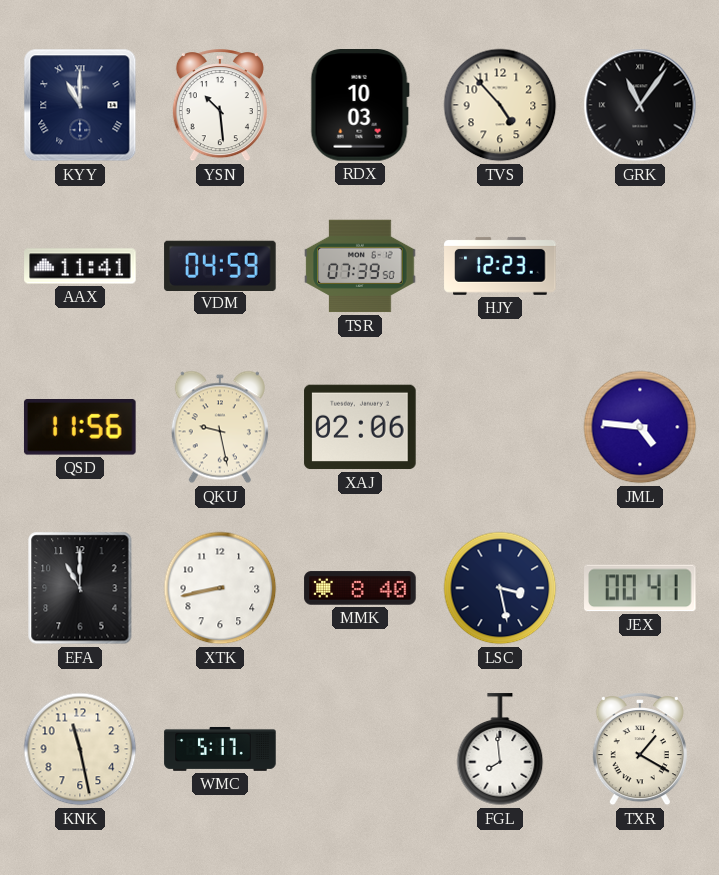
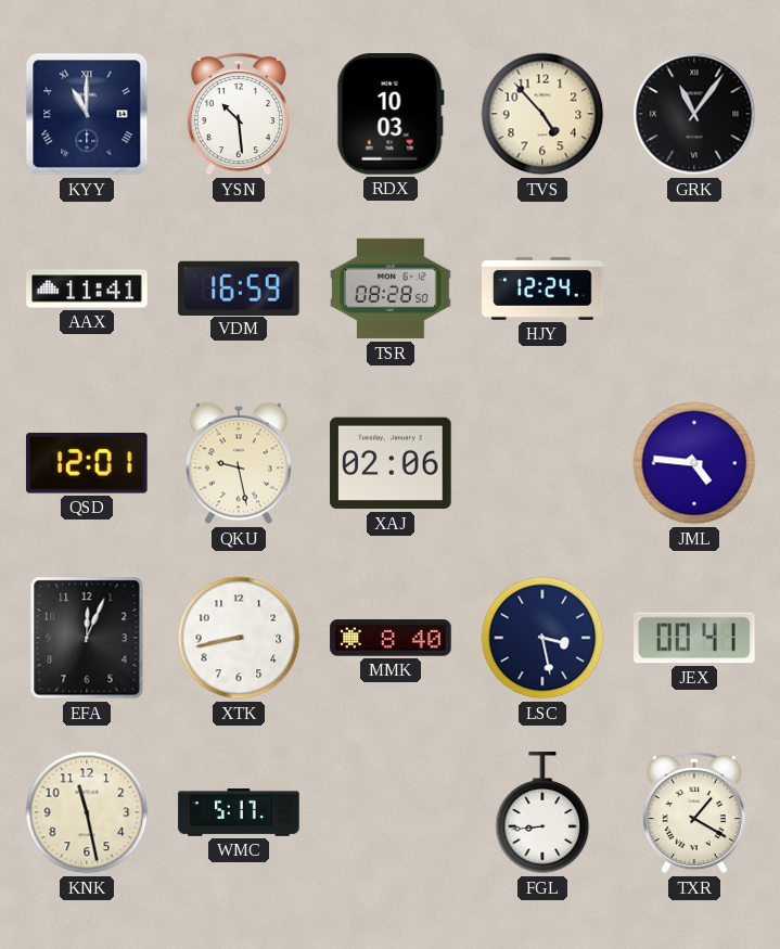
VDM: 04:59 -> 16:59 (239, 287)
TSR: 07:39 -> 08:28 (391, 288)
HJY: 12:23 -> 12:24 (542, 288)
QSD: 11:56 -> 12:01 (87, 464)
EFA: 11:00 -> 12:04 (87, 638)
FGL: 7:59 -> 8:44 (542, 813)
